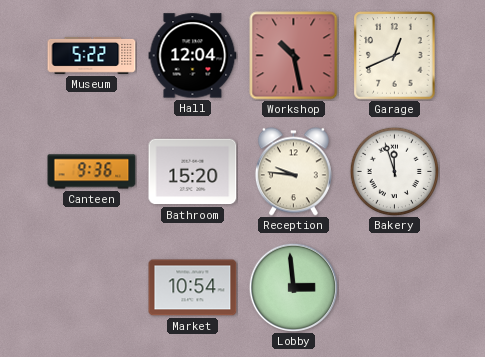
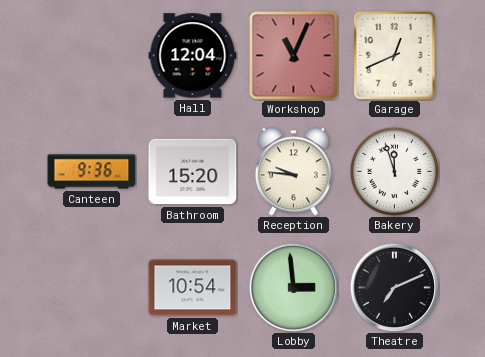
Museum: 5:22 -> none (92, 55)
Workshop: 10:28 -> 11:04 (294, 56)
Theatre: none -> 7:11 (394, 287)
